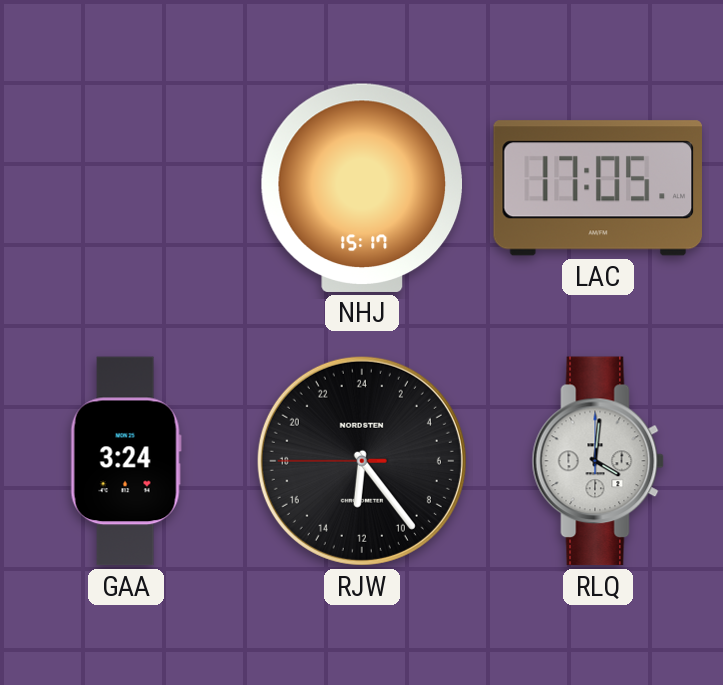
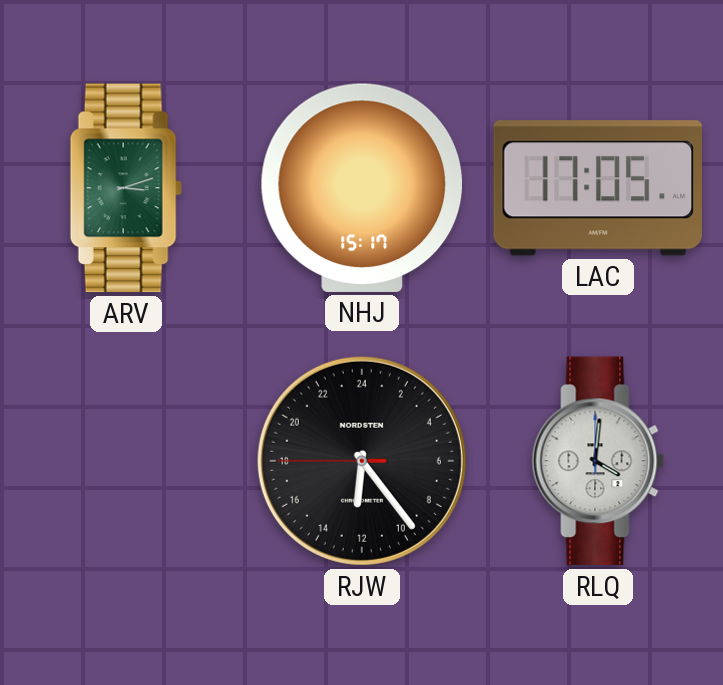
ARV: none -> 3:12 (126, 188)
GAA: 3:24 -> none (126, 461)
